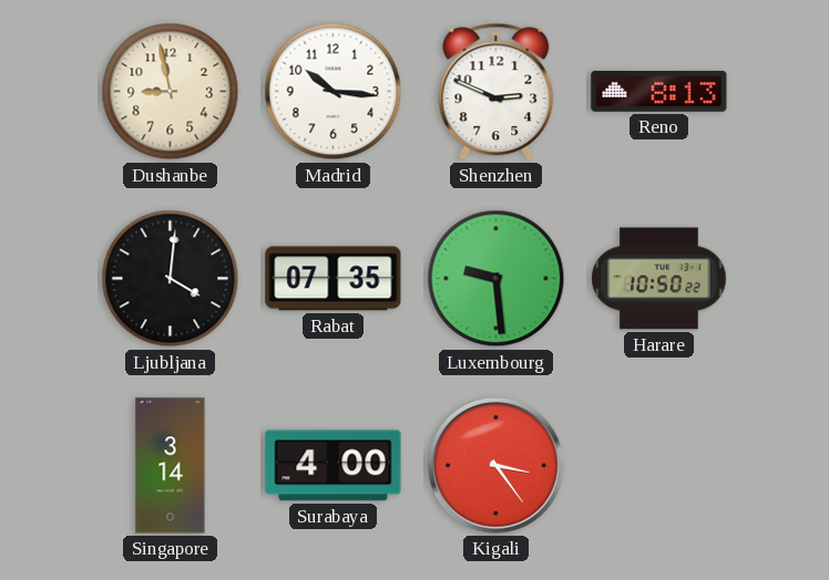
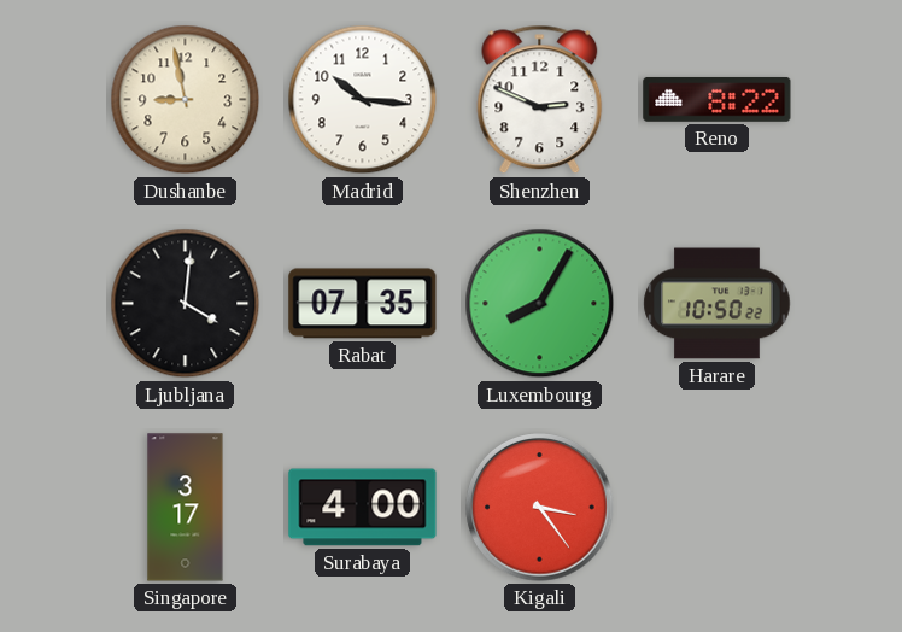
Reno: 8:13 -> 8:22 (717, 99)
Luxembourg: 9:29 -> 8:05 (540, 304)
Singapore: 3:14 -> 3:17 (186, 508)
